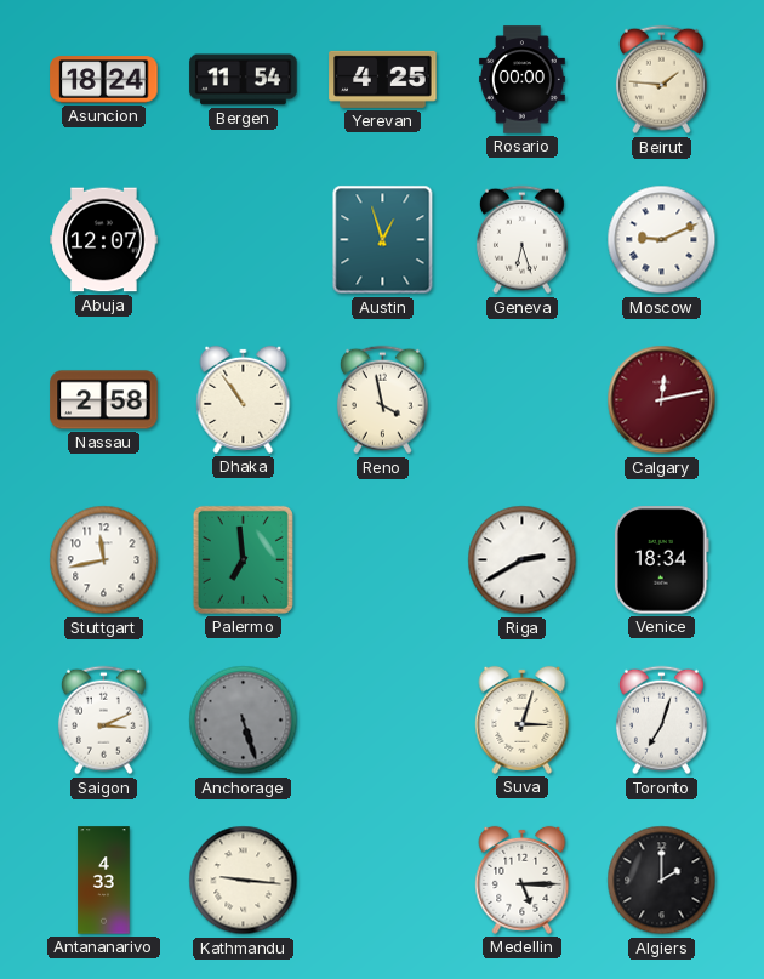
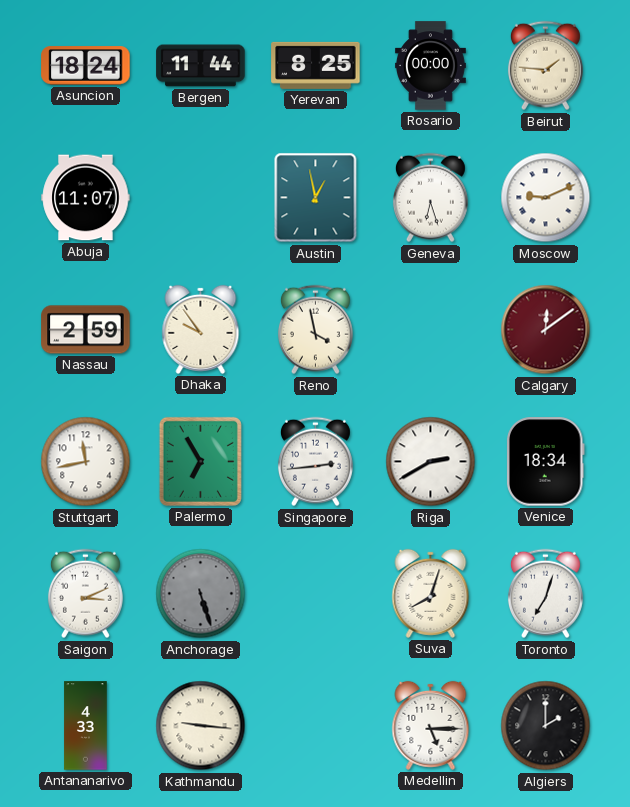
Bergen: 11:54 -> 11:44 (201, 66)
Yerevan: 4:25 -> 8:25 (316, 65)
Abuja: 12:07 -> 11:07 (86, 198)
Austin: 12:57 -> 12:58 (316, 198)
Nassau: 2:58 -> 2:59 (86, 330)
Dhaka: 10:54 -> 9:54 (201, 329)
Calgary: 12:13 -> 12:09 (546, 330)
Palermo: 6:59 -> 6:55 (200, 461)
Singapore: none -> 2:44 (315, 462)
Suva: 3:03 -> 8:03 (431, 593)
